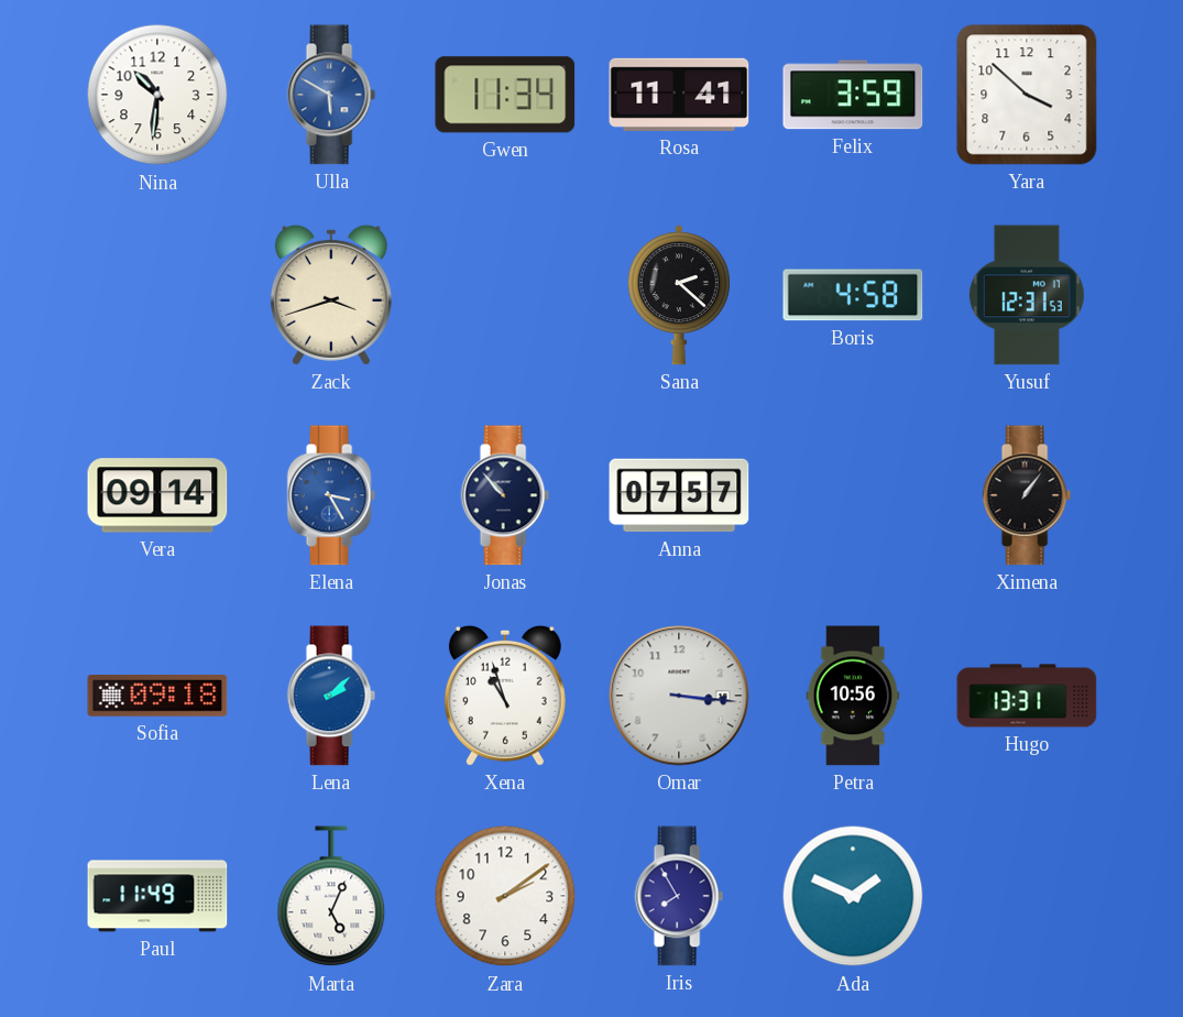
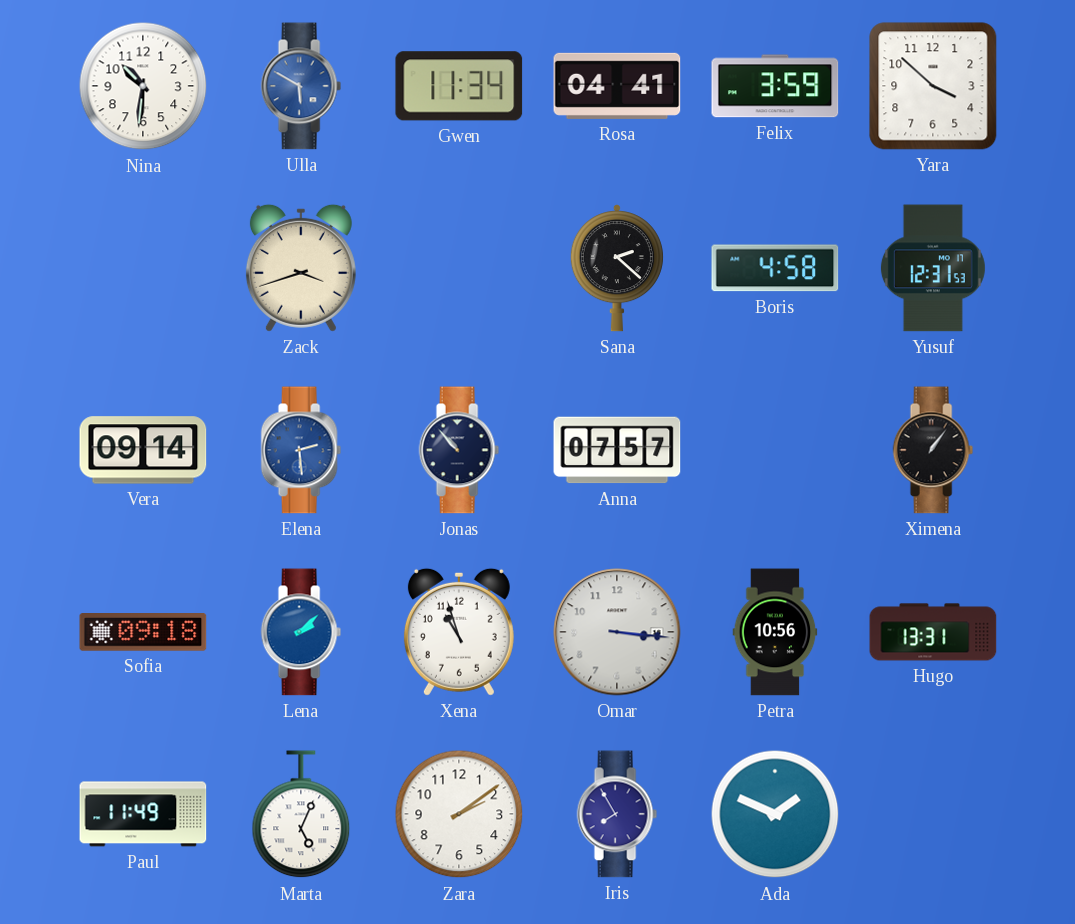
Rosa: 11:41 -> 04:41 (617, 86)
Elena: 3:25 -> 2:29 (301, 450)
